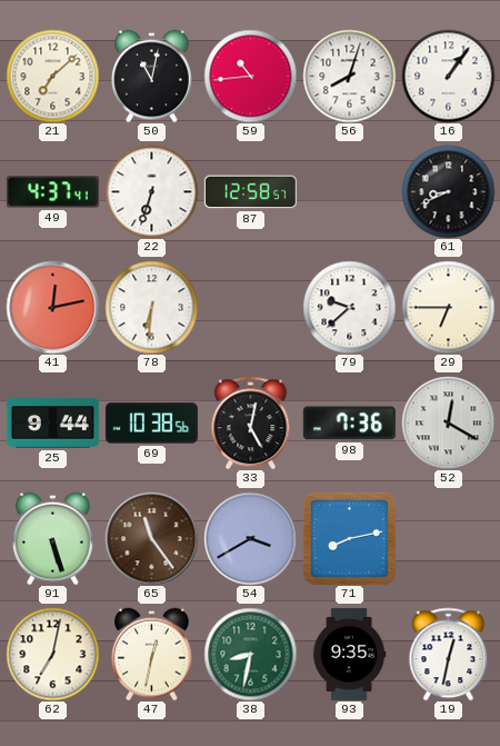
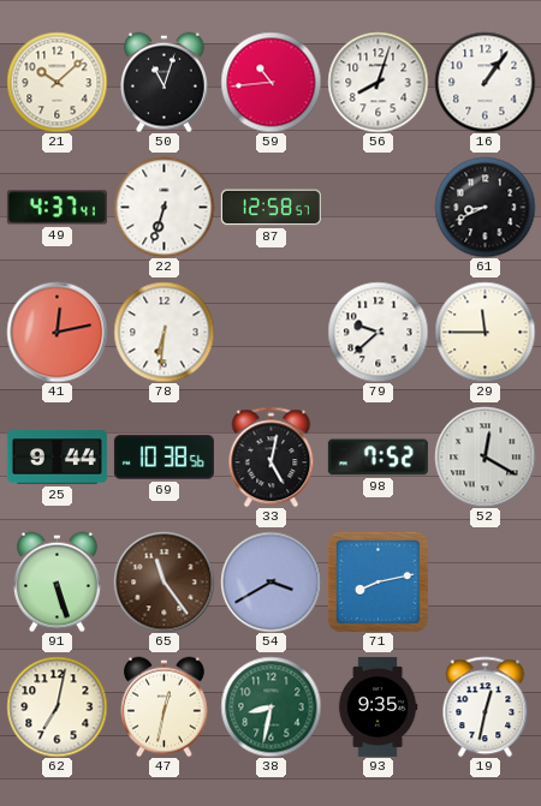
21: 7:08 -> 10:08 (57, 82)
50: 11:02 -> 11:03 (165, 82)
29: 6:45 -> 11:45 (484, 332)
98: 7:36 -> 7:52 (377, 458)
